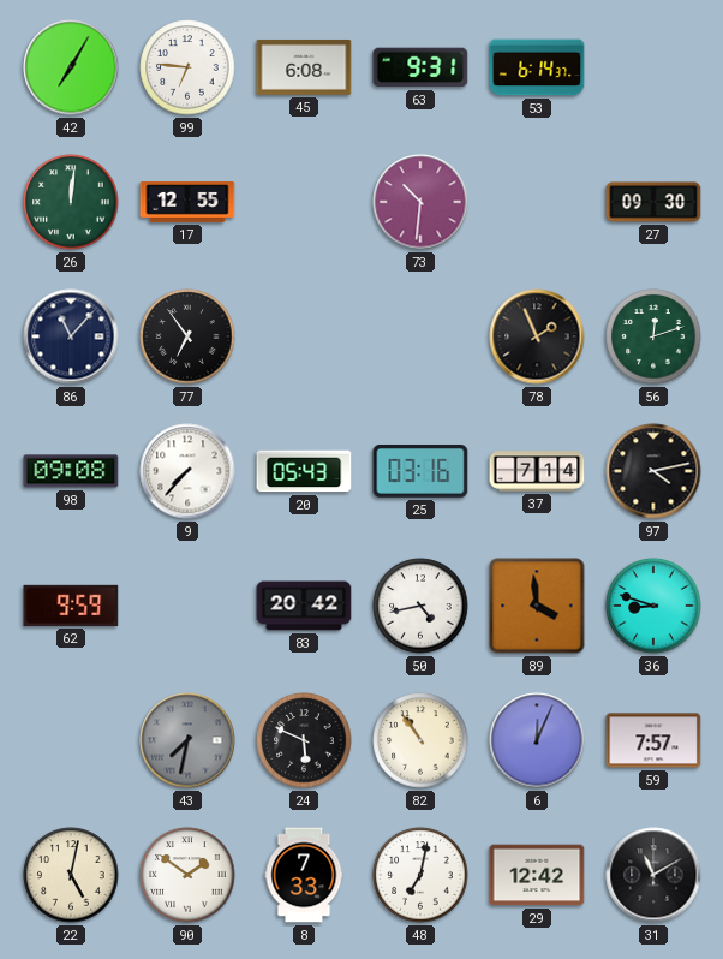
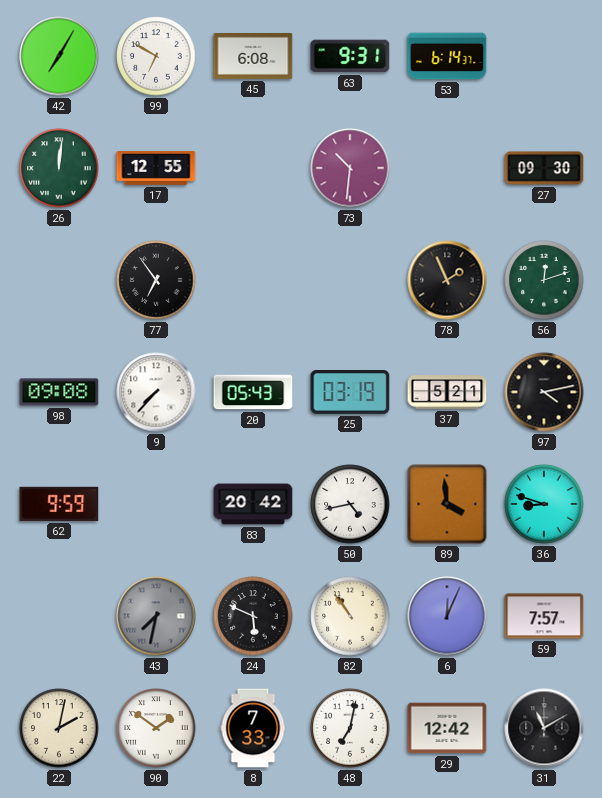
99: 6:46 -> 6:50 (156, 56)
86: 11:07 -> none (71, 336)
25: 03:16 -> 03:19 (350, 393)
37: 7:14 -> 5:21 (447, 392)
22: 5:02 -> 2:02 (59, 728)
